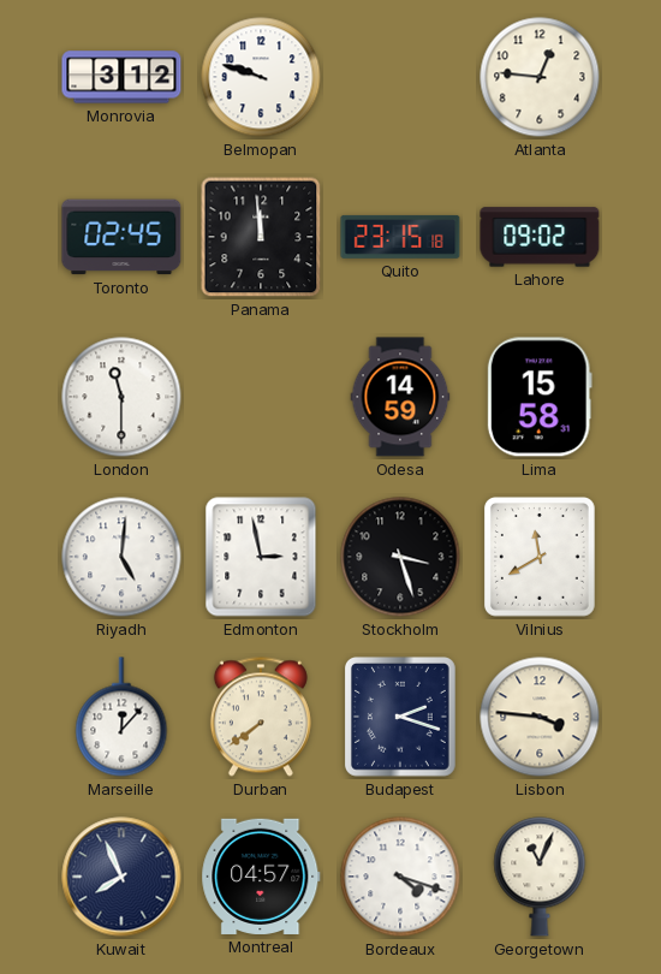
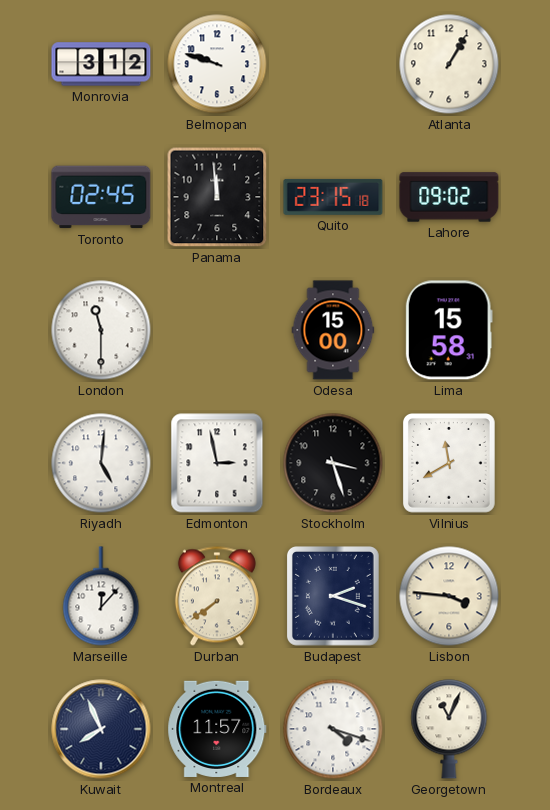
Atlanta: 12:46 -> 1:05 (449, 64)
Odesa: 14:59 -> 15:00 (333, 330)
Montreal: 04:57 -> 11:57 (217, 729)
